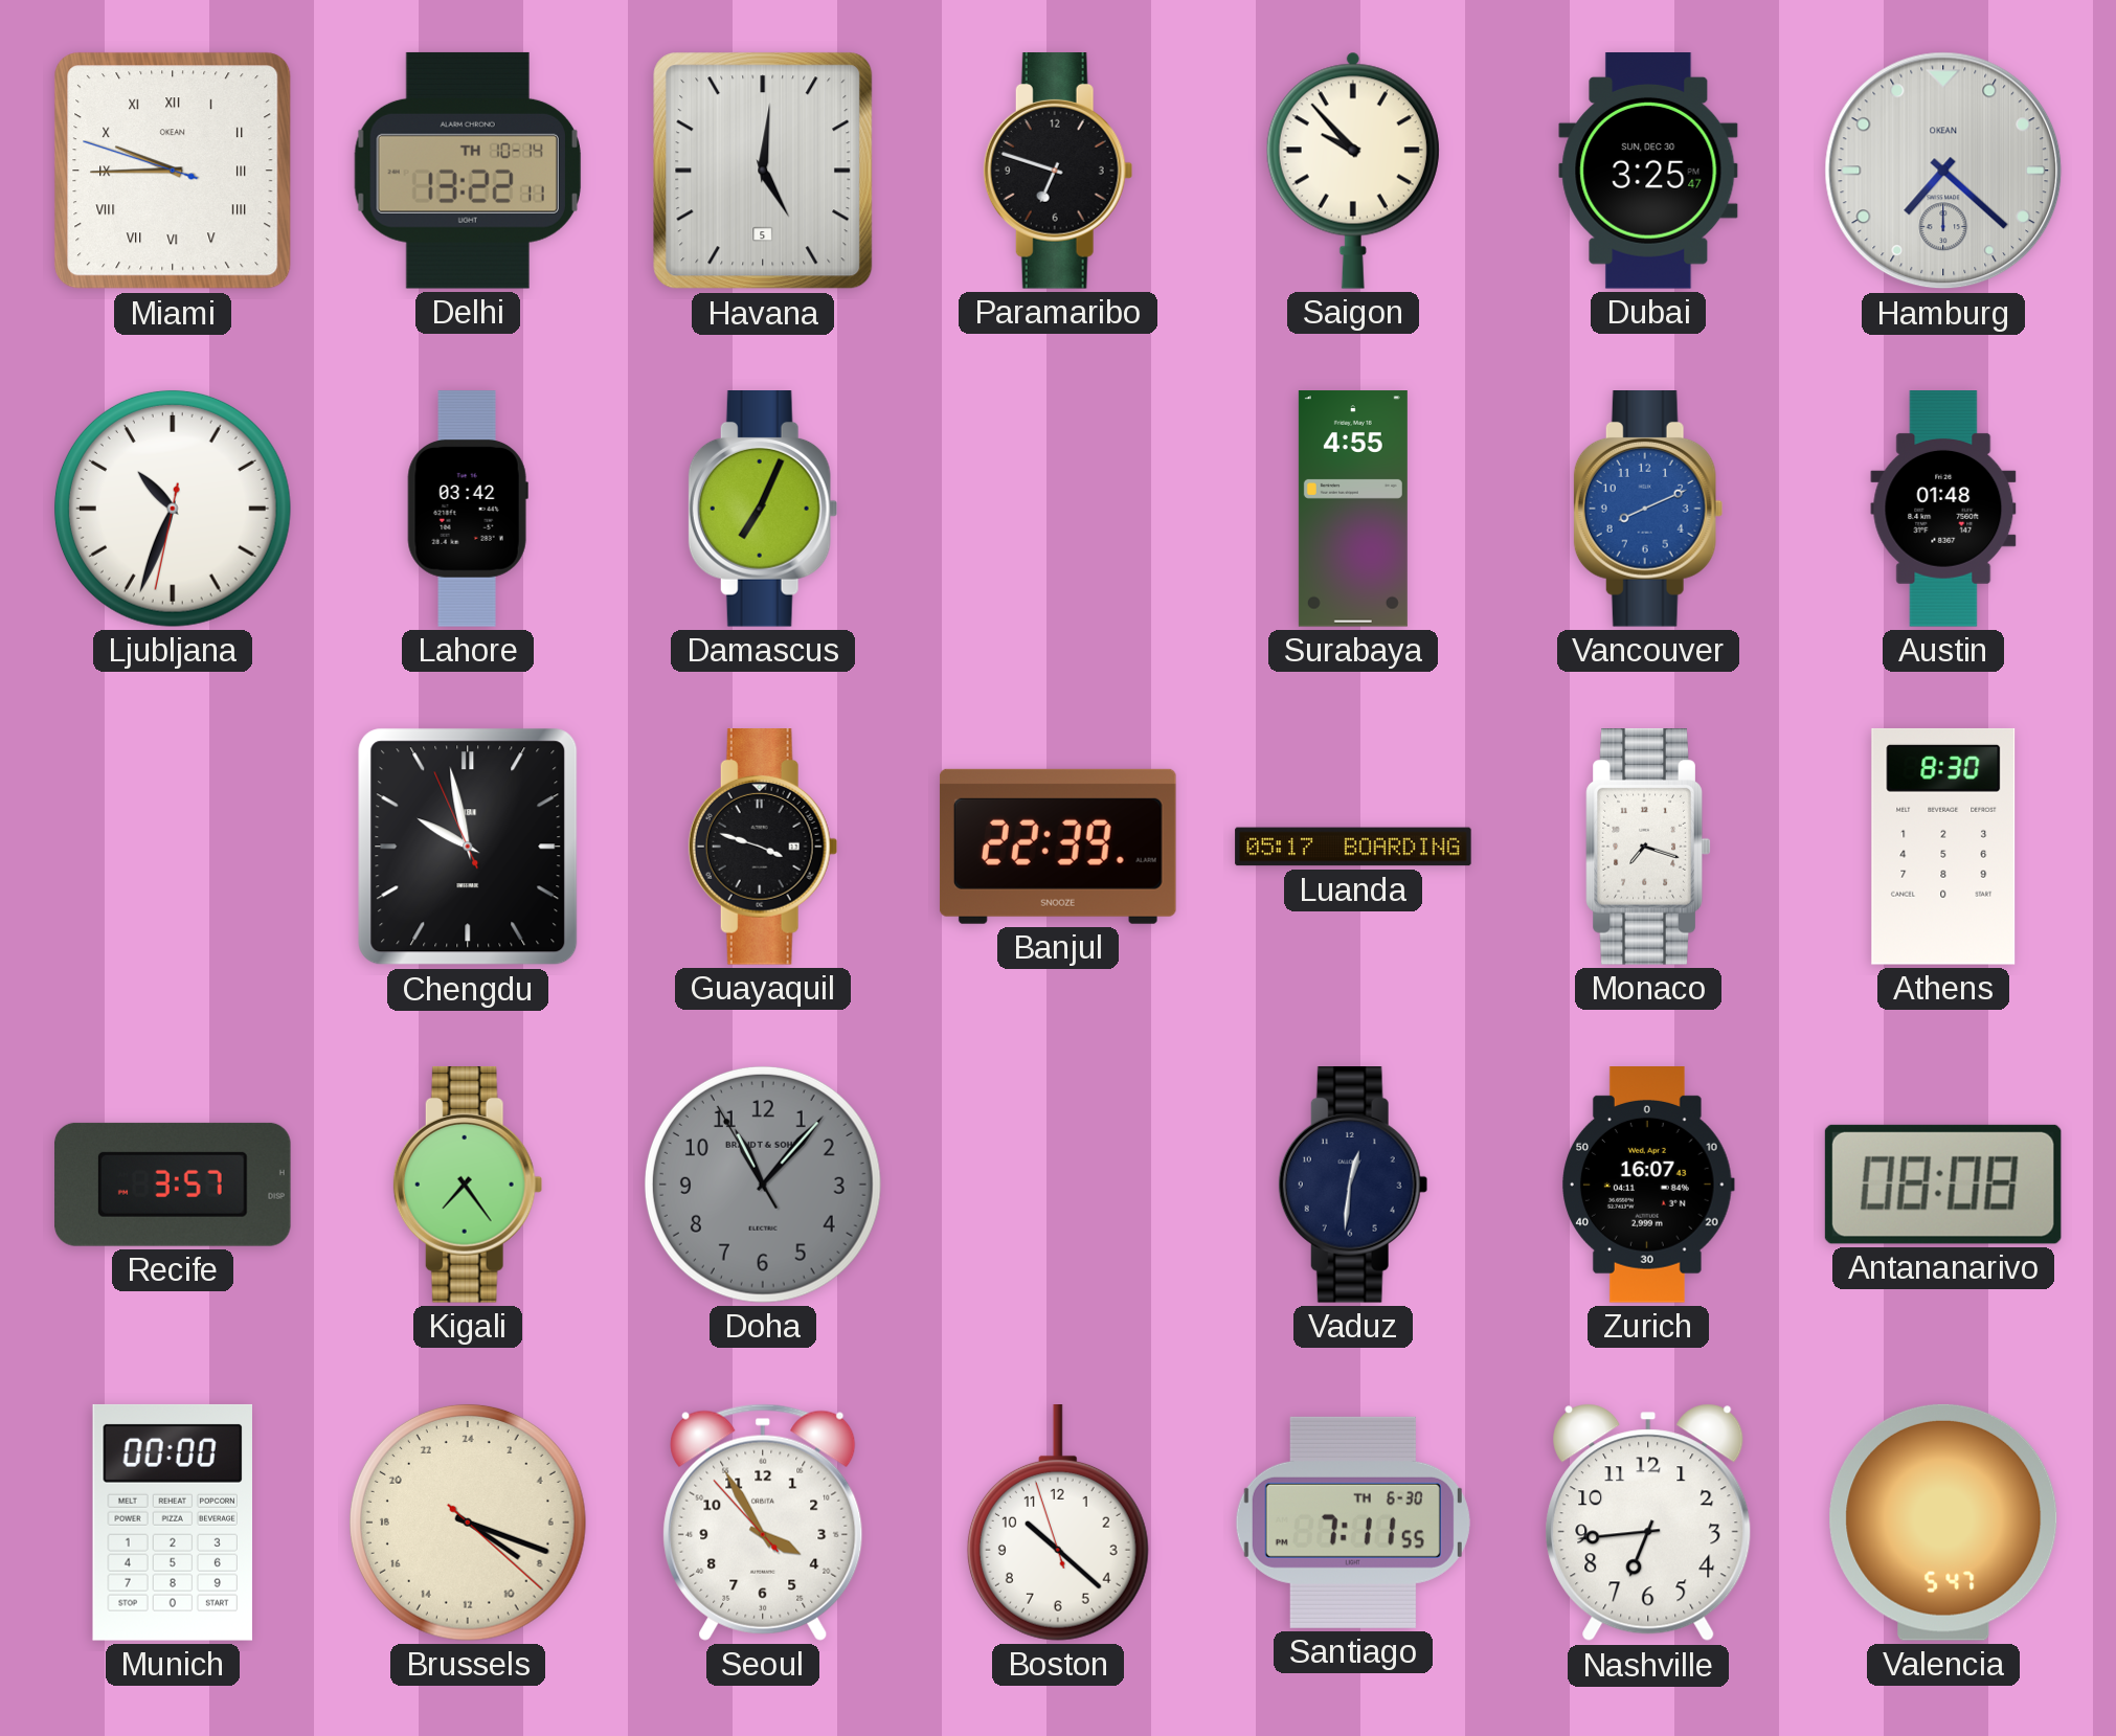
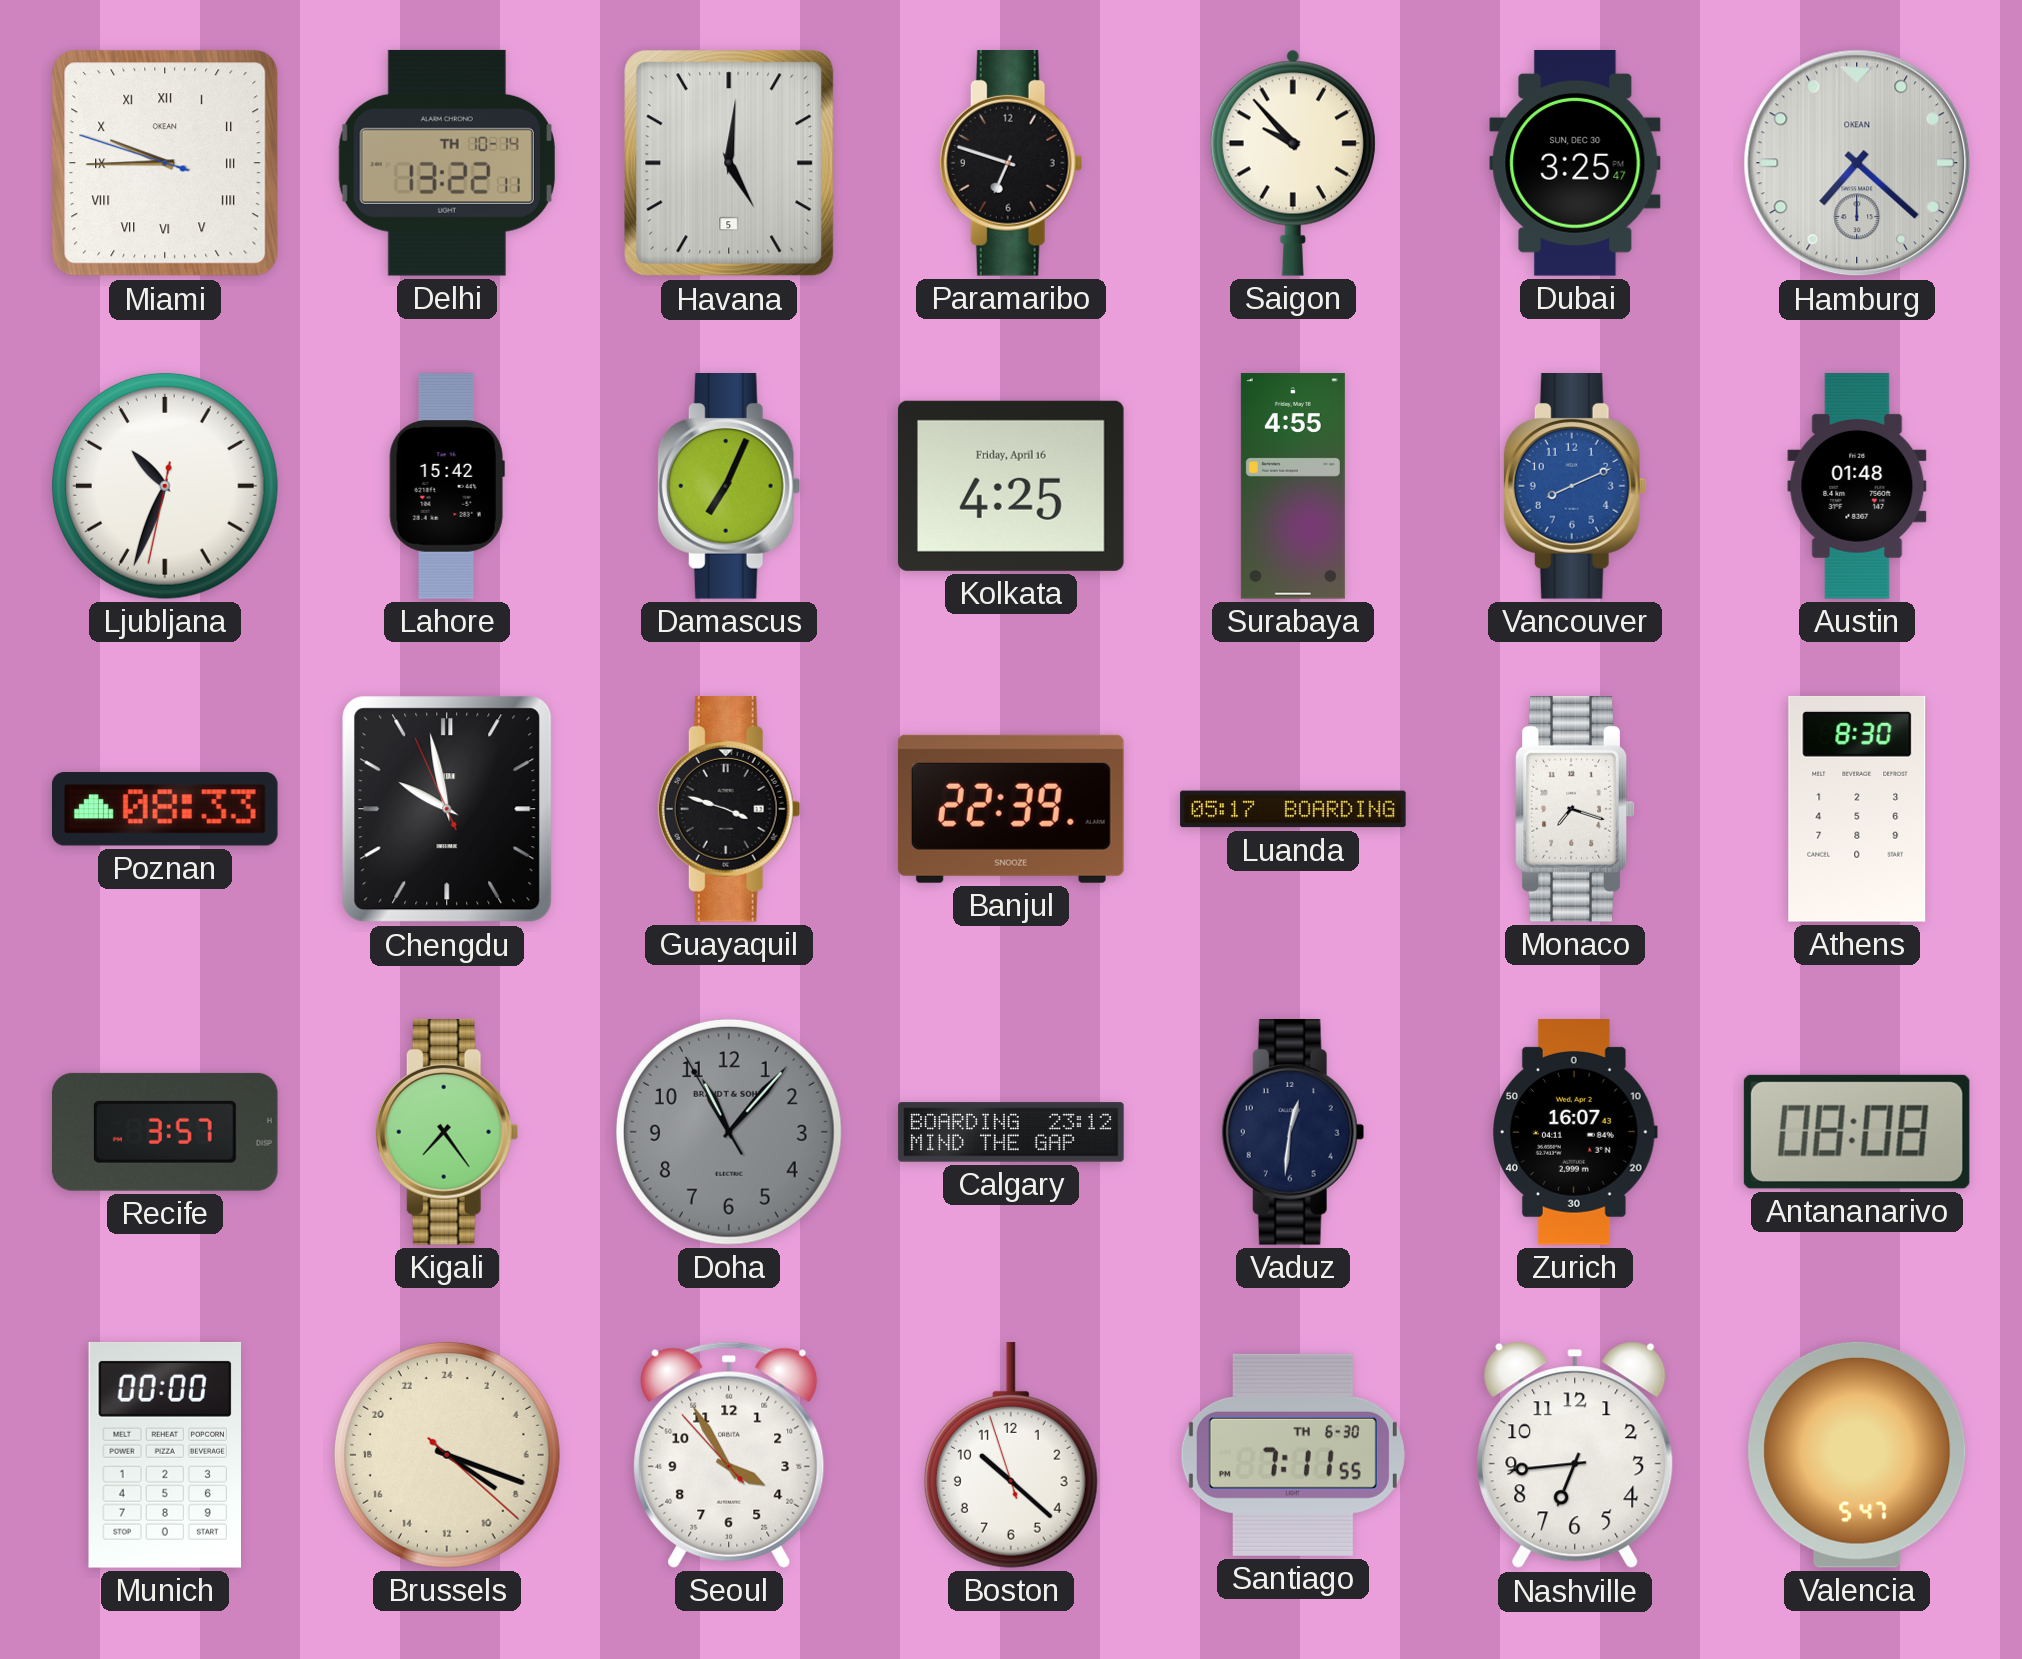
Lahore: 03:42 -> 15:42 (447, 486)
Kolkata: none -> 4:25 (1011, 486)
Poznan: none -> 08:33 (165, 810)
Calgary: none -> 23:12 (1011, 1132)
